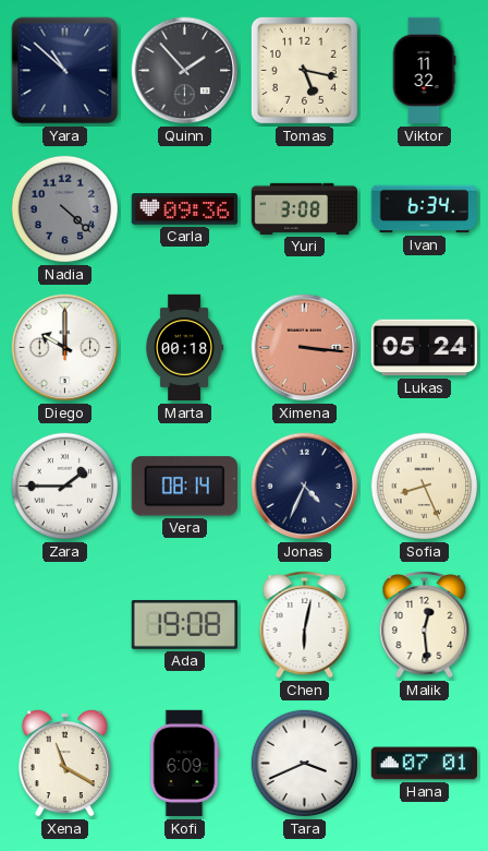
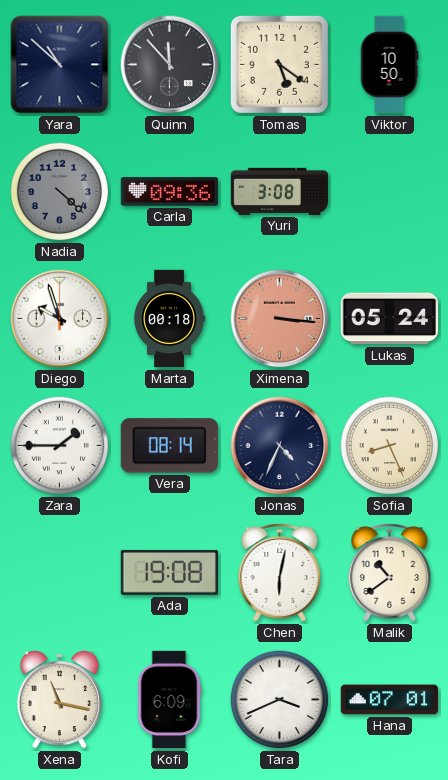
Quinn: 1:53 -> 11:53 (170, 65)
Tomas: 5:17 -> 5:21 (279, 64)
Viktor: 11:32 -> 10:50 (389, 65)
Ivan: 6:34 -> none (425, 209)
Diego: 10:00 -> 9:57 (60, 319)
Malik: 12:29 -> 10:39 (390, 573)
Xena: 11:20 -> 11:17 (59, 699)
